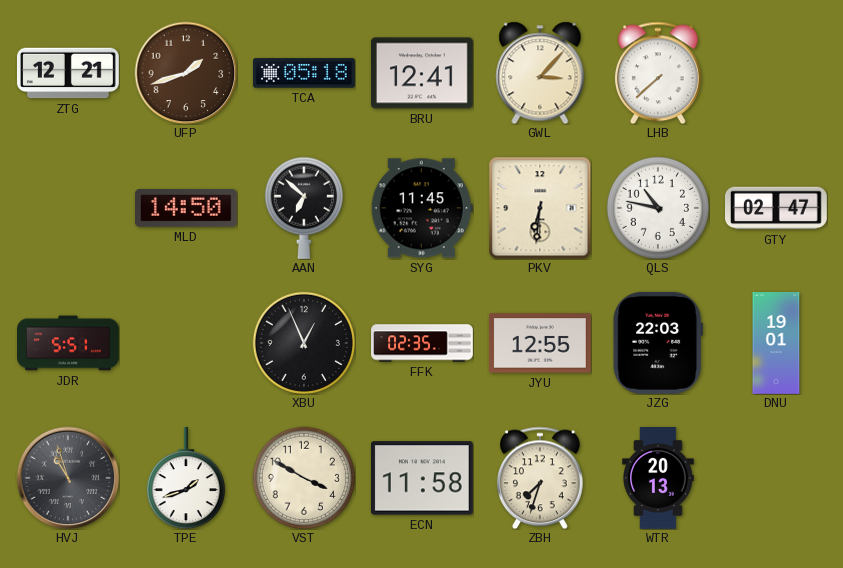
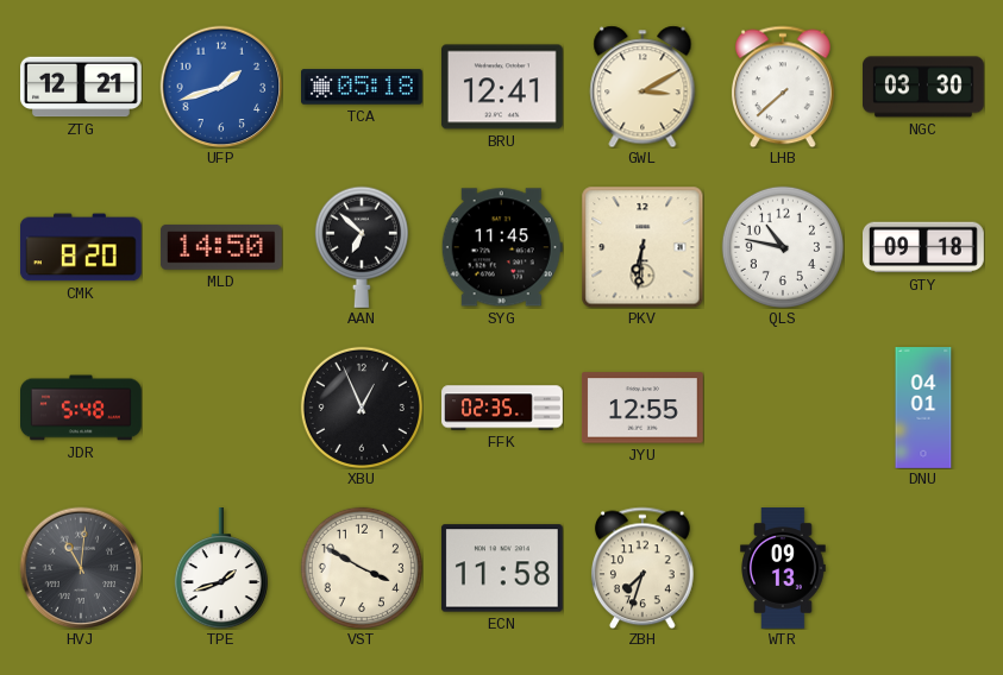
UFP dial: brown -> blue (221, 87)
GWL: 3:07 -> 3:10 (642, 87)
NGC: none -> 03:30 (924, 87)
CMK: none -> 8:20 (81, 247)
GTY: 02:47 -> 09:18 (924, 247)
JDR: 5:51 -> 5:48 (81, 408)
JZG: 22:03 -> none (658, 343)
DNU: 19:01 -> 04:01 (923, 408)
HVJ: 10:57 -> 11:01 (81, 568)
WTR: 20:13 -> 09:13 (783, 569)
